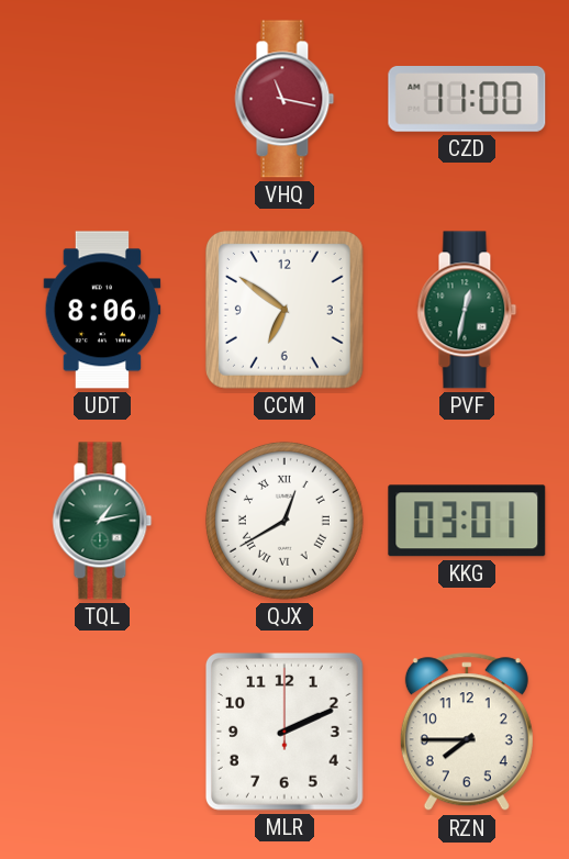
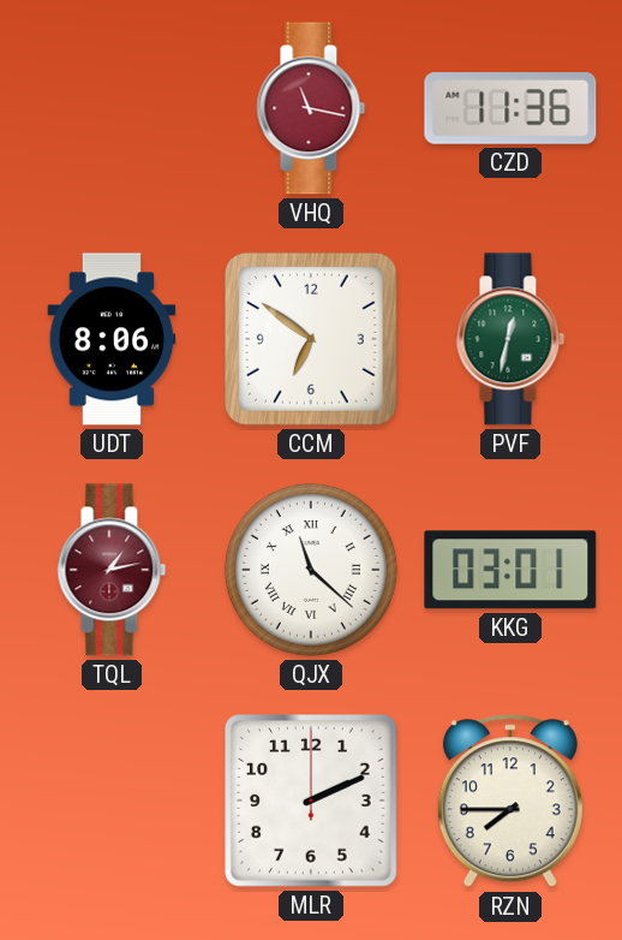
CZD: 11:00 -> 11:36 (510, 109)
TQL dial: green -> burgundy (112, 570)
QJX: 12:40 -> 11:22 (311, 570)
